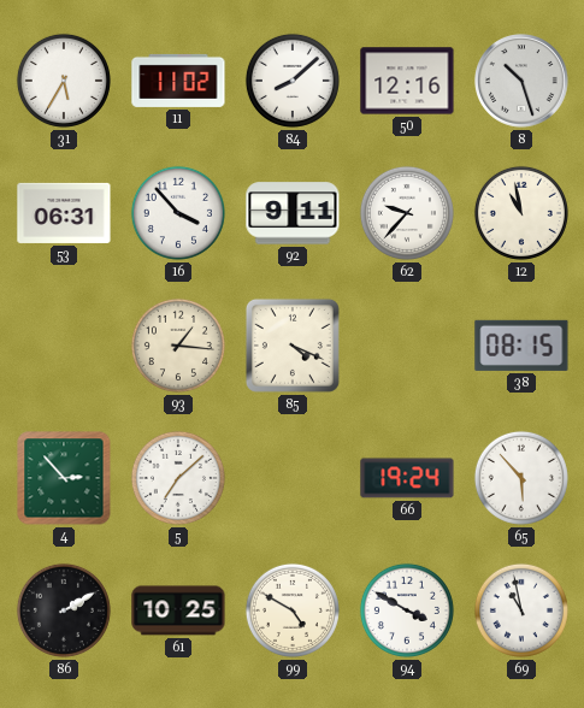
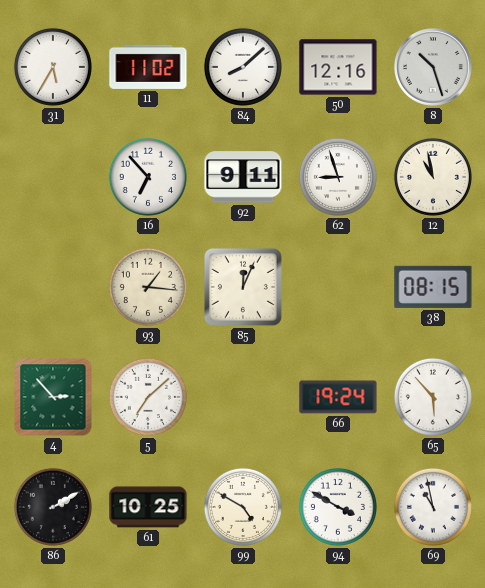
53: 06:31 -> none (64, 213)
16: 3:53 -> 6:53 (148, 177)
62: 9:37 -> 8:57 (338, 177)
85: 4:19 -> 12:04 (243, 287)
